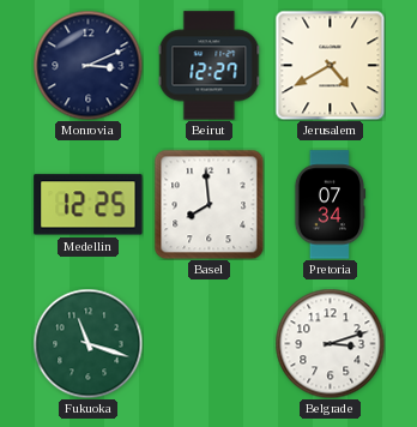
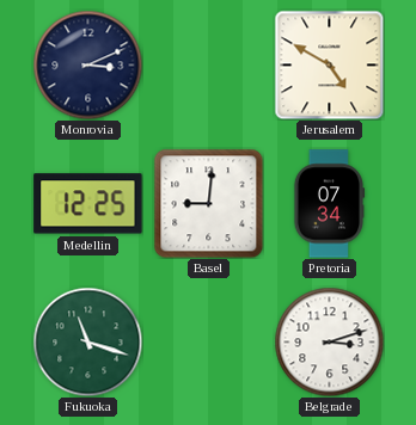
Beirut: 12:27 -> none (210, 66)
Jerusalem: 4:40 -> 4:50 (329, 64)
Basel: 7:59 -> 9:01 (208, 203)
